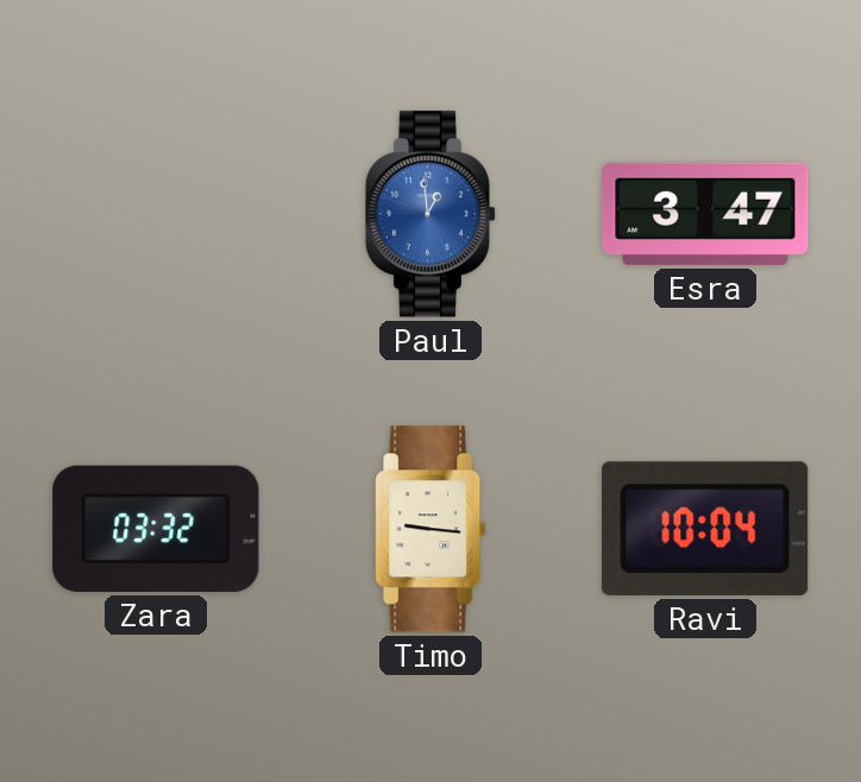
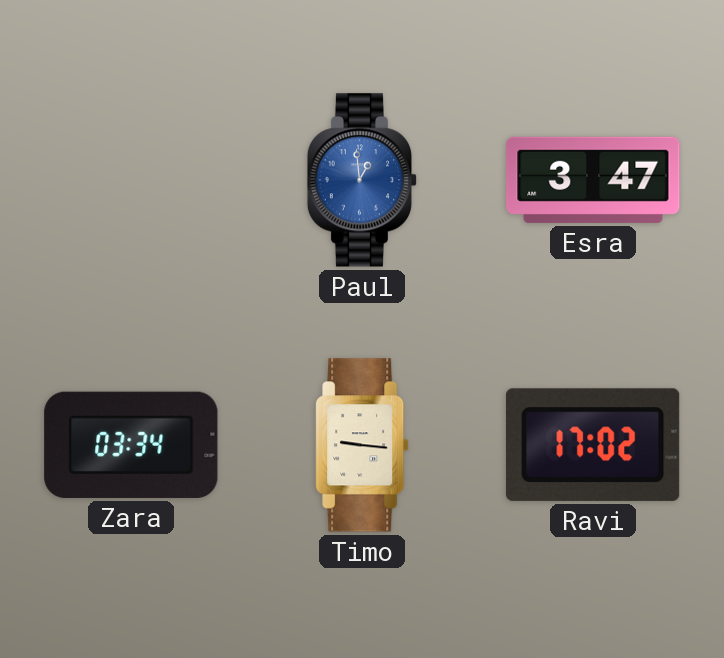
Zara: 03:32 -> 03:34 (131, 445)
Ravi: 10:04 -> 17:02 (593, 445)
